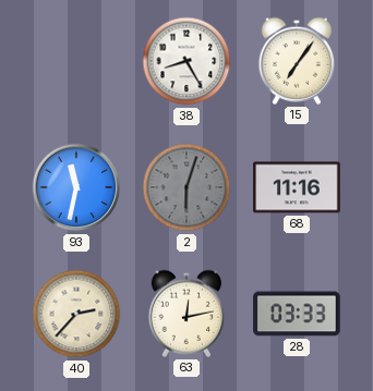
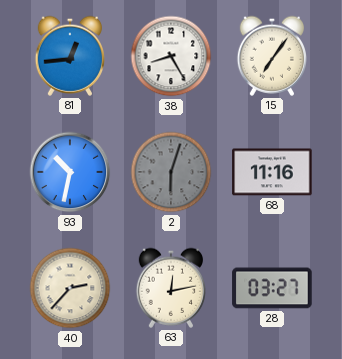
81: none -> 12:44 (69, 56)
93: 11:32 -> 10:32 (70, 172)
28: 03:33 -> 03:27 (272, 288)
